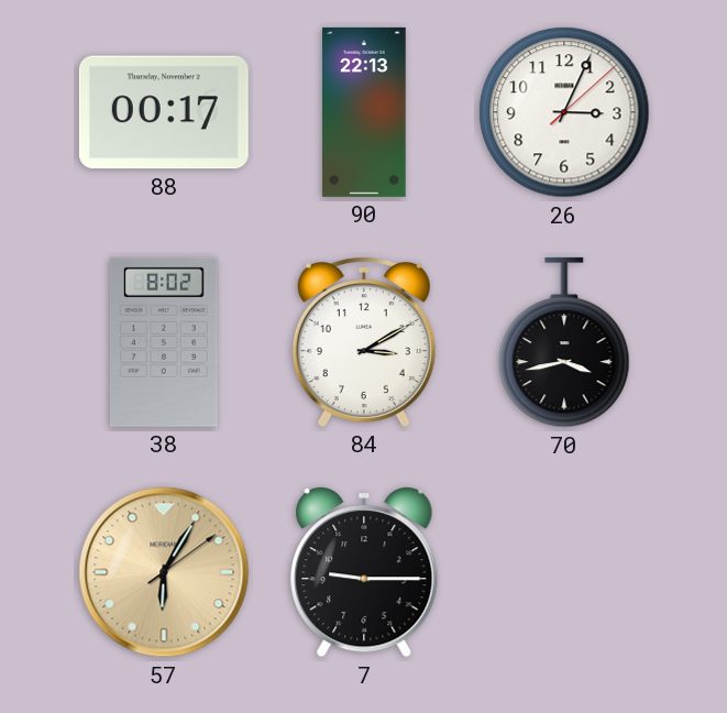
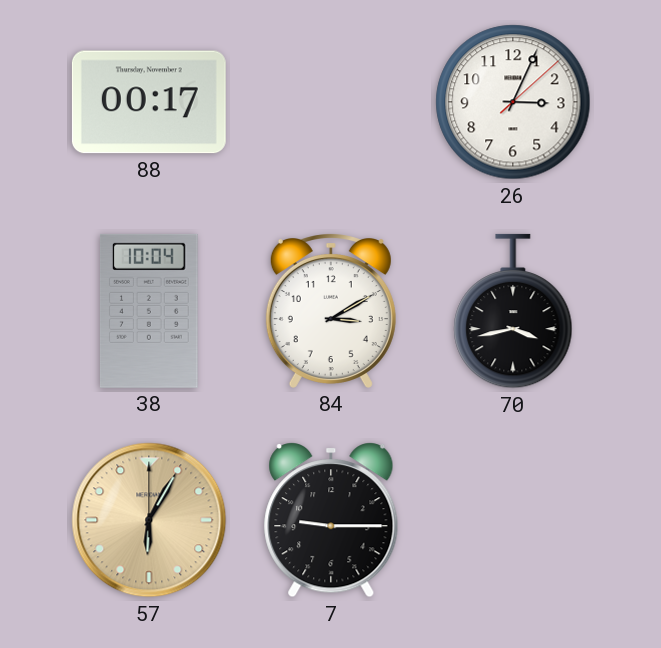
90: 22:13 -> none (364, 112)
38: 8:02 -> 10:04 (149, 311)
57: 6:05:09 -> 6:05:00 (149, 520)
